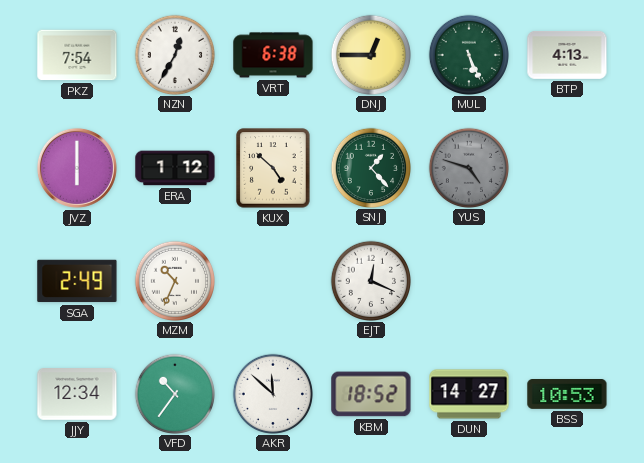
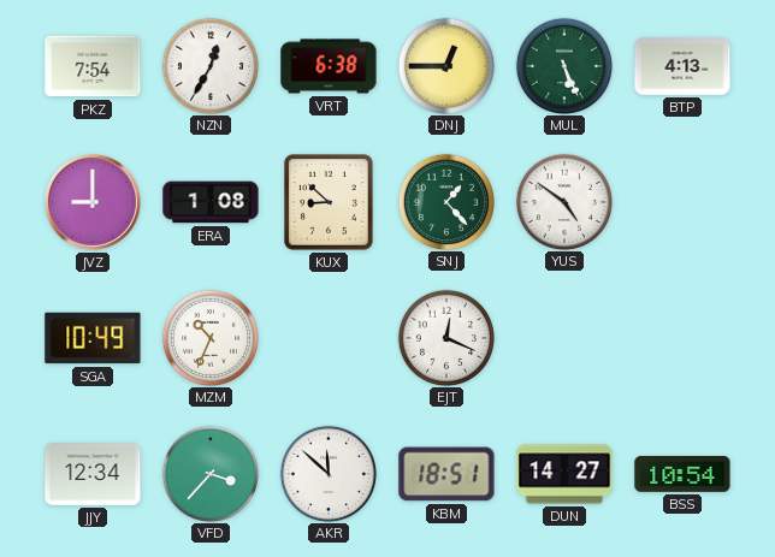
JVZ: 6:00 -> 9:00 (93, 202)
ERA: 1:12 -> 1:08 (211, 202)
KUX: 4:52 -> 8:52 (329, 202)
YUS: 4:48 -> 4:51 (563, 201)
YUS dial: grey -> white (563, 201)
SGA: 2:49 -> 10:49 (93, 338)
VFD: 10:36 -> 3:37 (209, 473)
KBM: 18:52 -> 18:51 (446, 474)
BSS: 10:53 -> 10:54 (682, 475)
